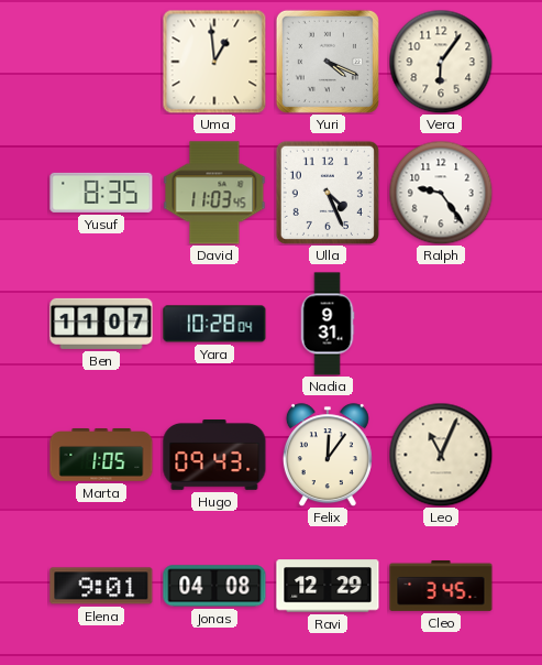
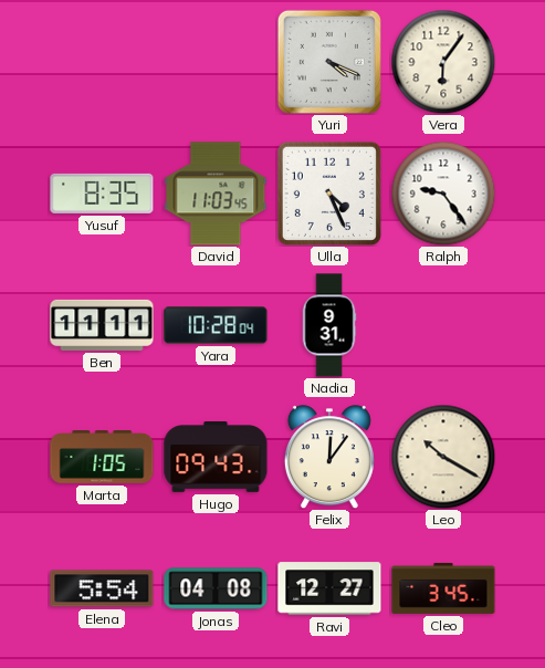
Uma: 12:59 -> none (214, 62)
Ben: 11:07 -> 11:11 (102, 325)
Leo: 11:04 -> 10:20 (443, 457)
Elena: 9:01 -> 5:54 (102, 588)
Ravi: 12:29 -> 12:27 (329, 588)
